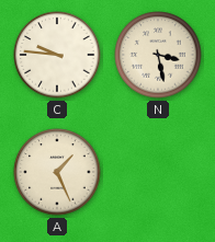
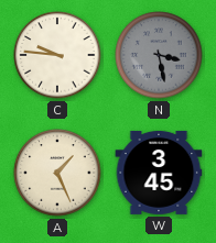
N dial: cream -> grey (159, 55)
W: none -> 3:45 (159, 173)
